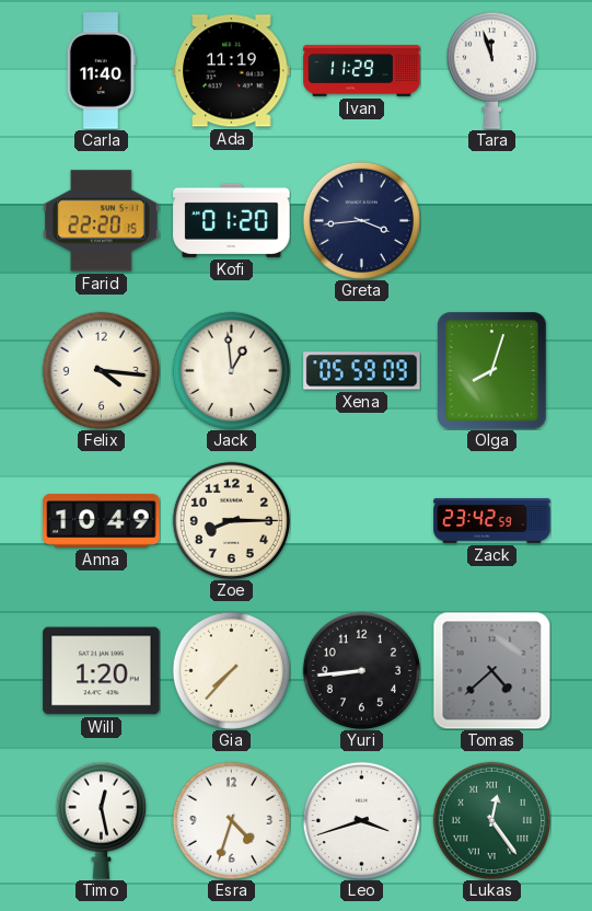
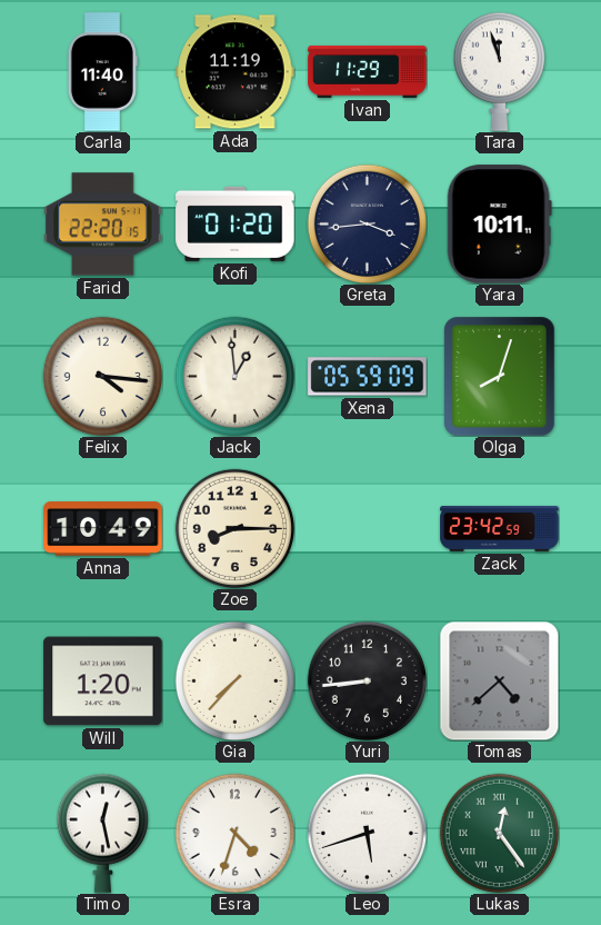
Yara: none -> 10:11 (499, 225)
Leo: 3:42 -> 5:42 (367, 833)
